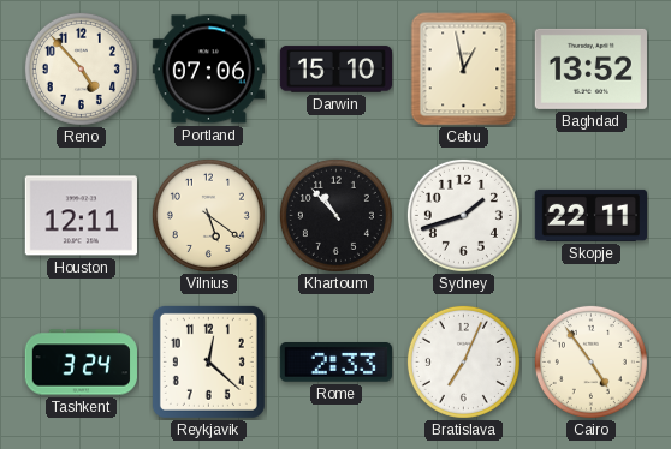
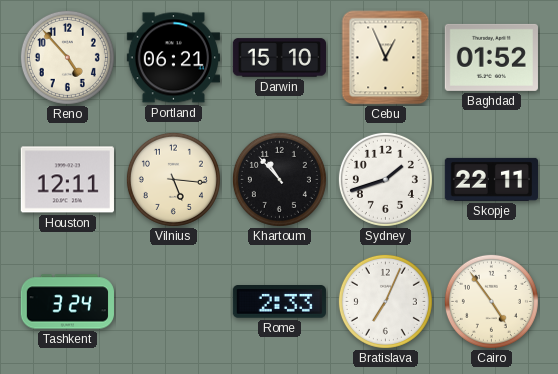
Portland: 07:06 -> 06:21 (173, 58)
Cebu: 12:58 -> 12:56 (386, 58)
Baghdad: 13:52 -> 01:52 (491, 57)
Vilnius: 5:21 -> 5:16 (173, 179)
Reykjavik: 12:22 -> none (208, 361)
